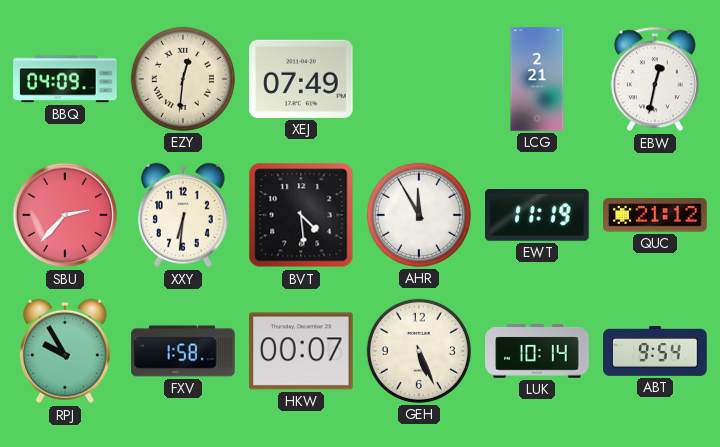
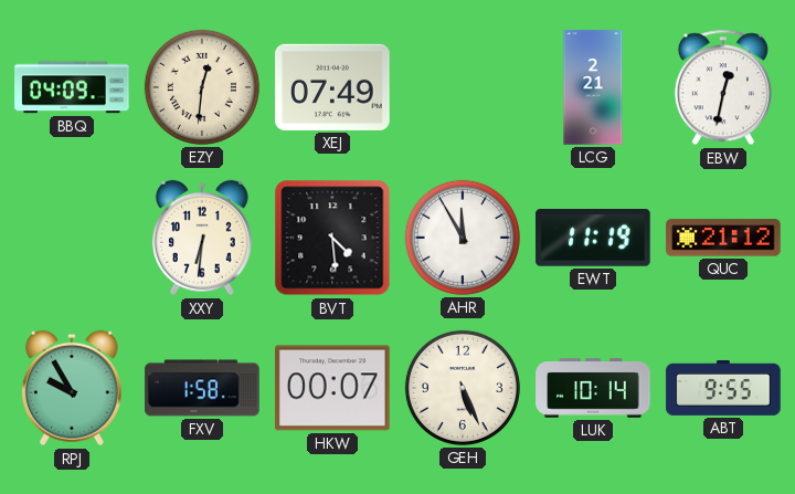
SBU: 2:37 -> none (65, 215)
ABT: 9:54 -> 9:55 (723, 388)
